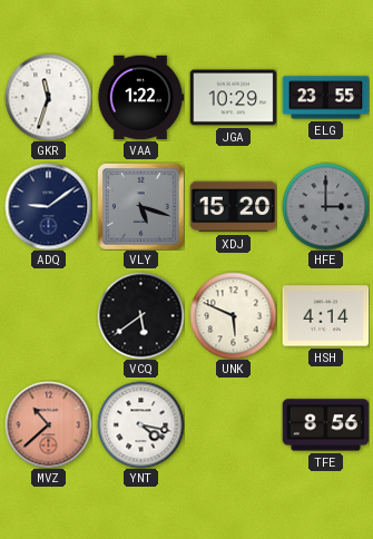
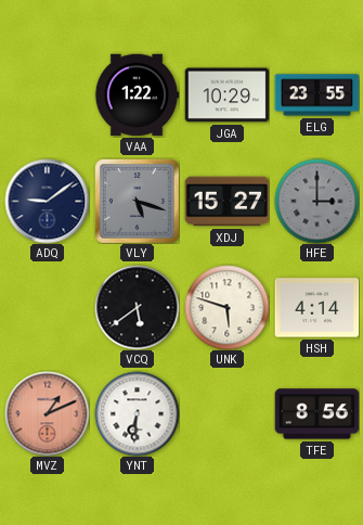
GKR: 11:33 -> none (48, 97)
XDJ: 15:20 -> 15:27 (226, 202)
UNK: 5:49 -> 5:48 (226, 307)
MVZ: 10:38 -> 1:11 (47, 413)
YNT: 4:17 -> 6:31 (137, 413)
